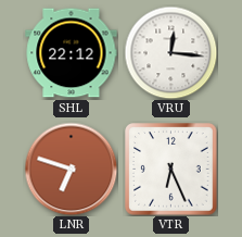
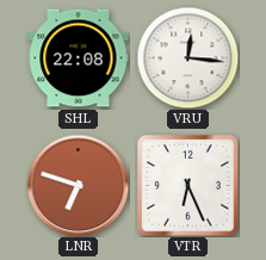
SHL: 22:12 -> 22:08 (79, 58)
